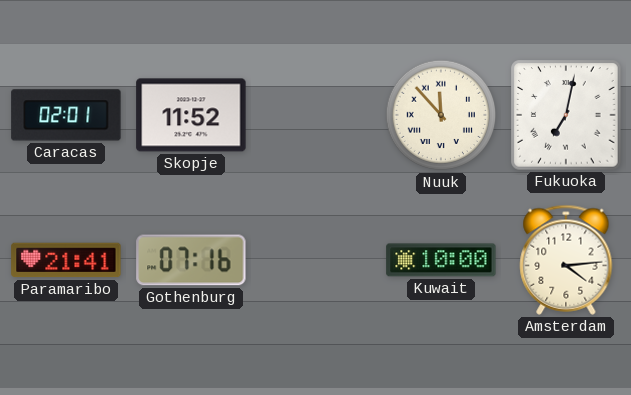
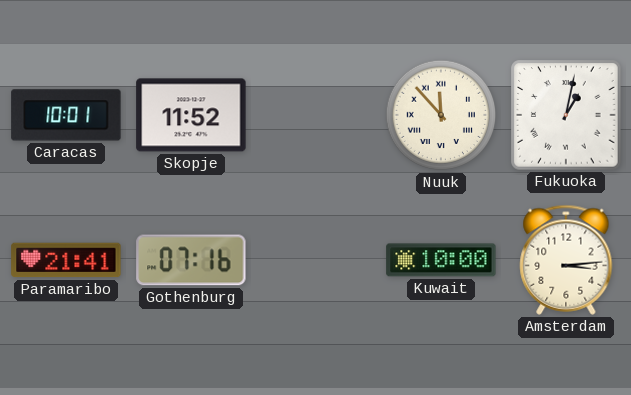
Caracas: 02:01 -> 10:01 (66, 115)
Fukuoka: 7:02 -> 1:02 (566, 115)
Amsterdam: 4:14 -> 3:14 (566, 260)
